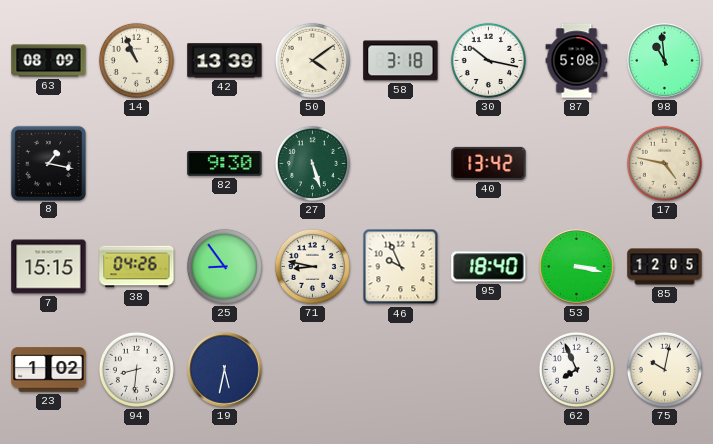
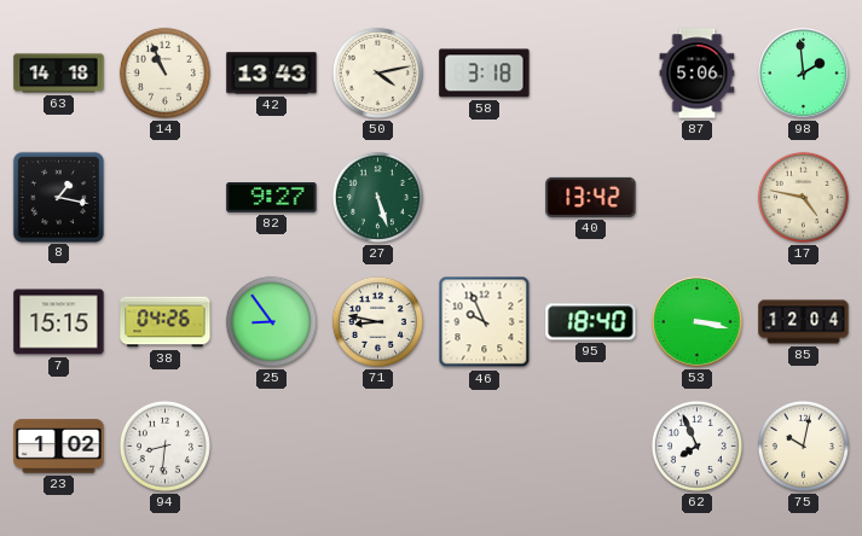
63: 08:09 -> 14:18 (59, 74)
42: 13:39 -> 13:43 (272, 74)
50: 4:09 -> 4:13 (377, 72)
30: 10:17 -> none (488, 60)
87: 5:08 -> 5:06 (698, 74)
98: 10:59 -> 1:59 (804, 74)
82: 9:30 -> 9:27 (272, 198)
85: 12:05 -> 12:04 (804, 322)
19: 5:32 -> none (225, 370)
